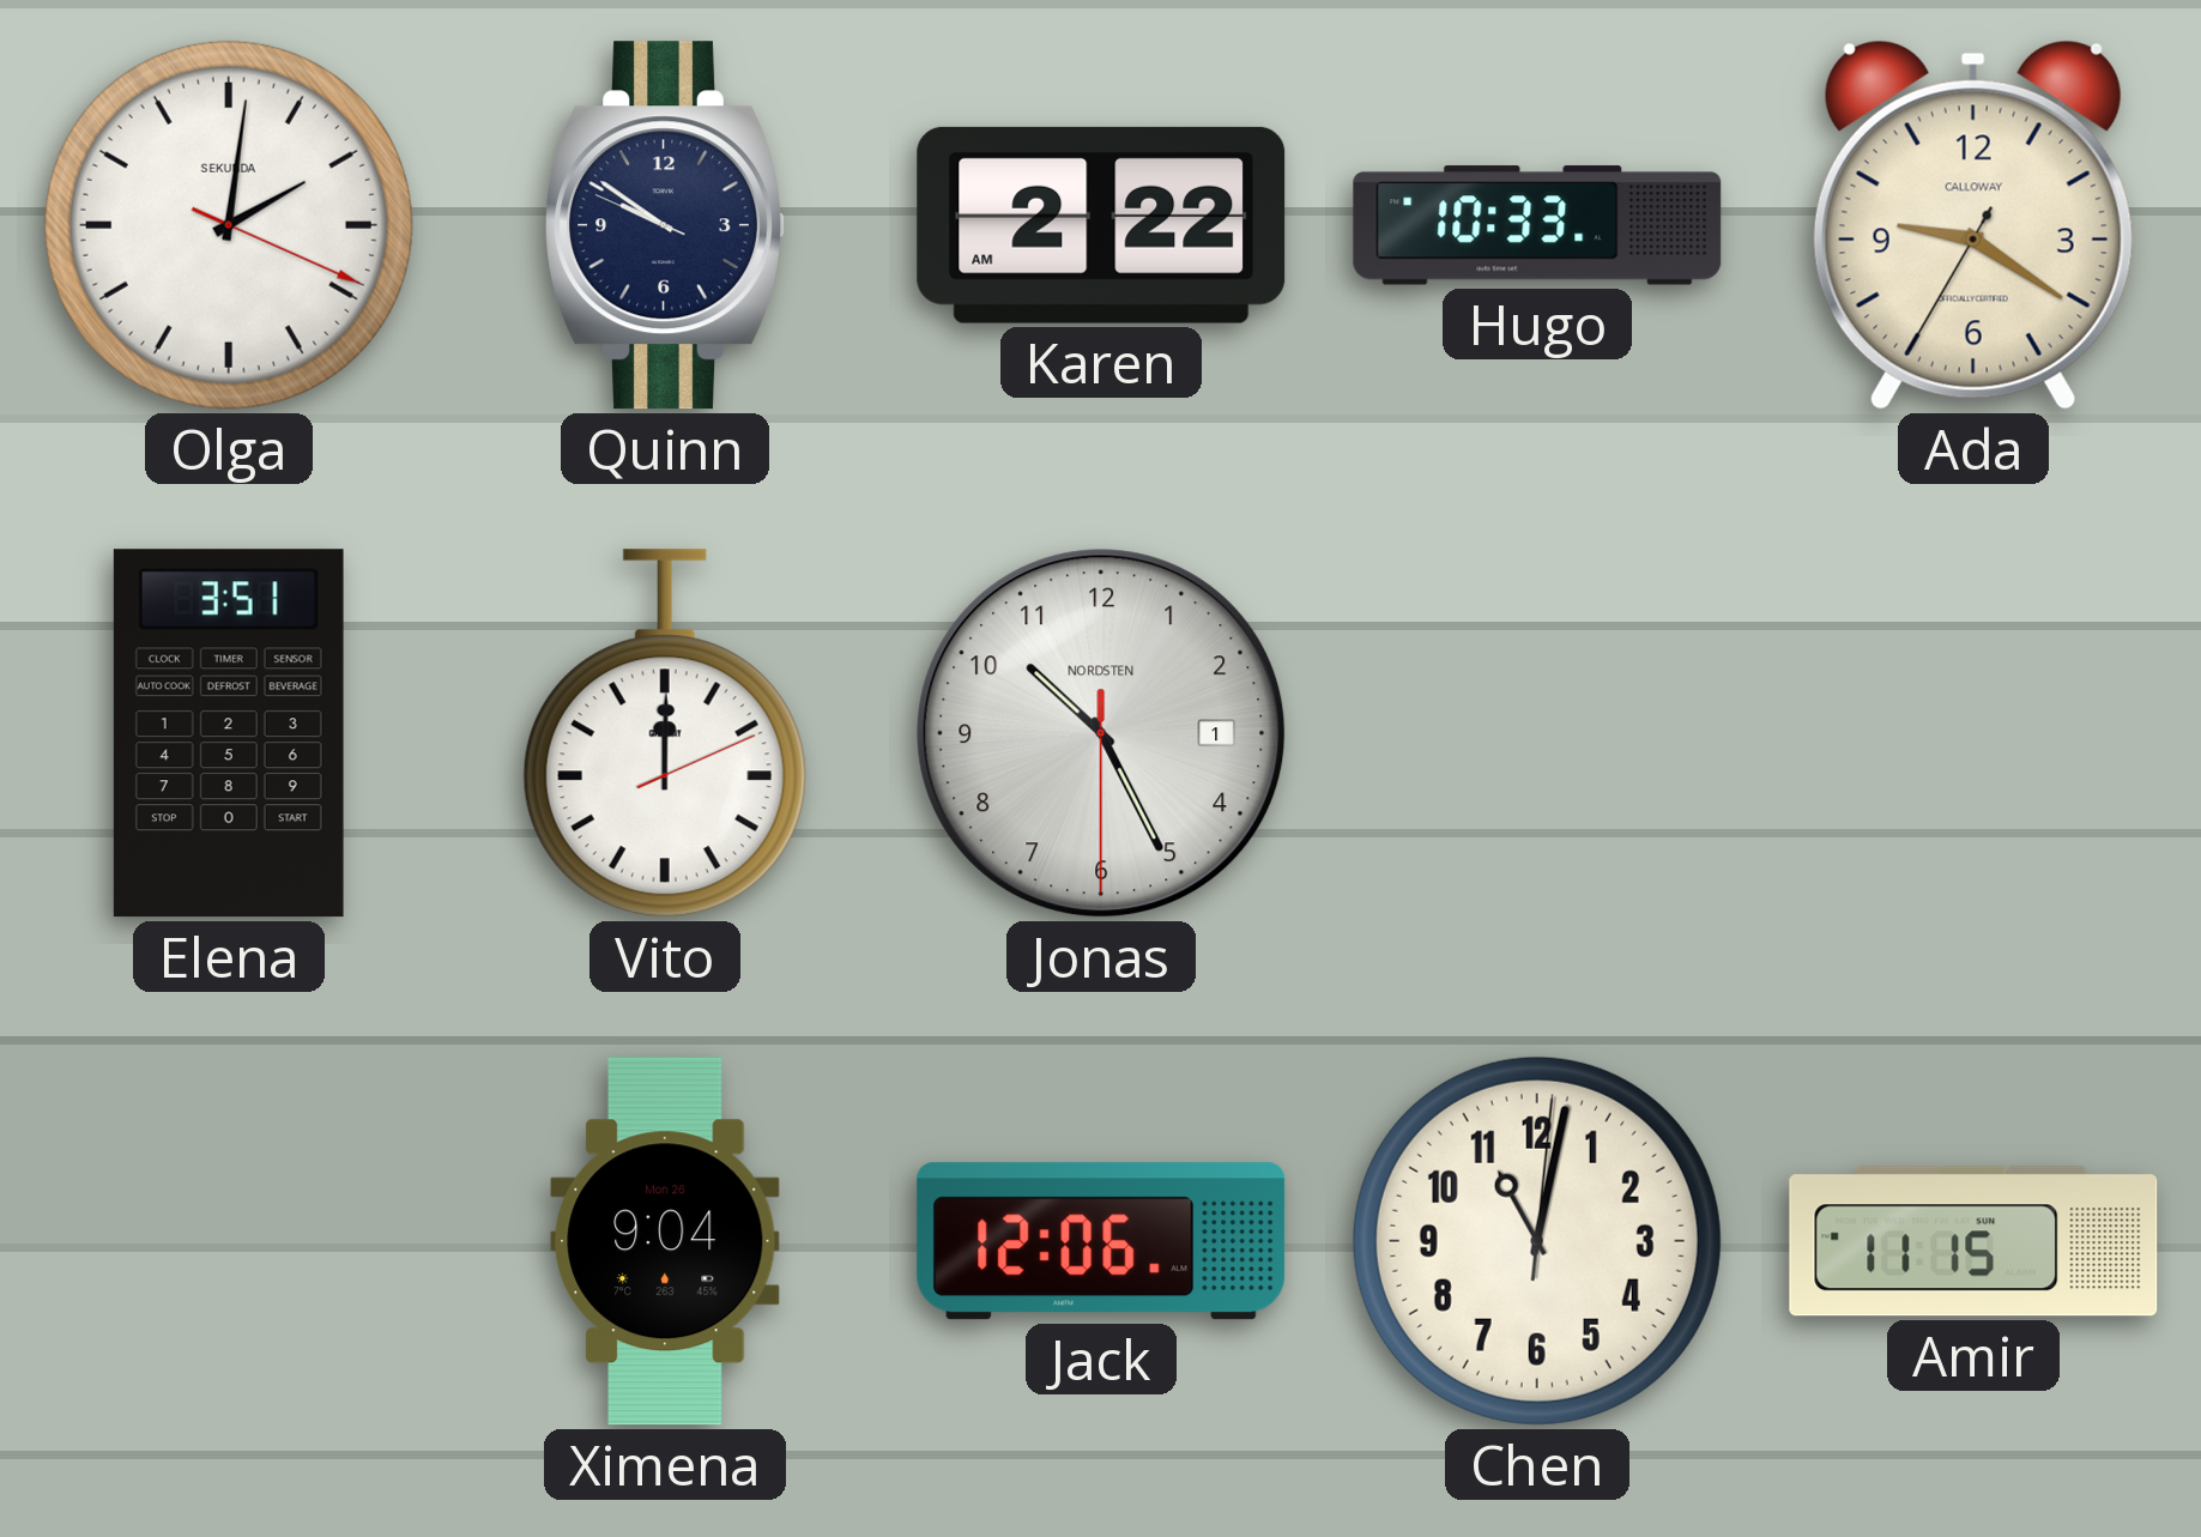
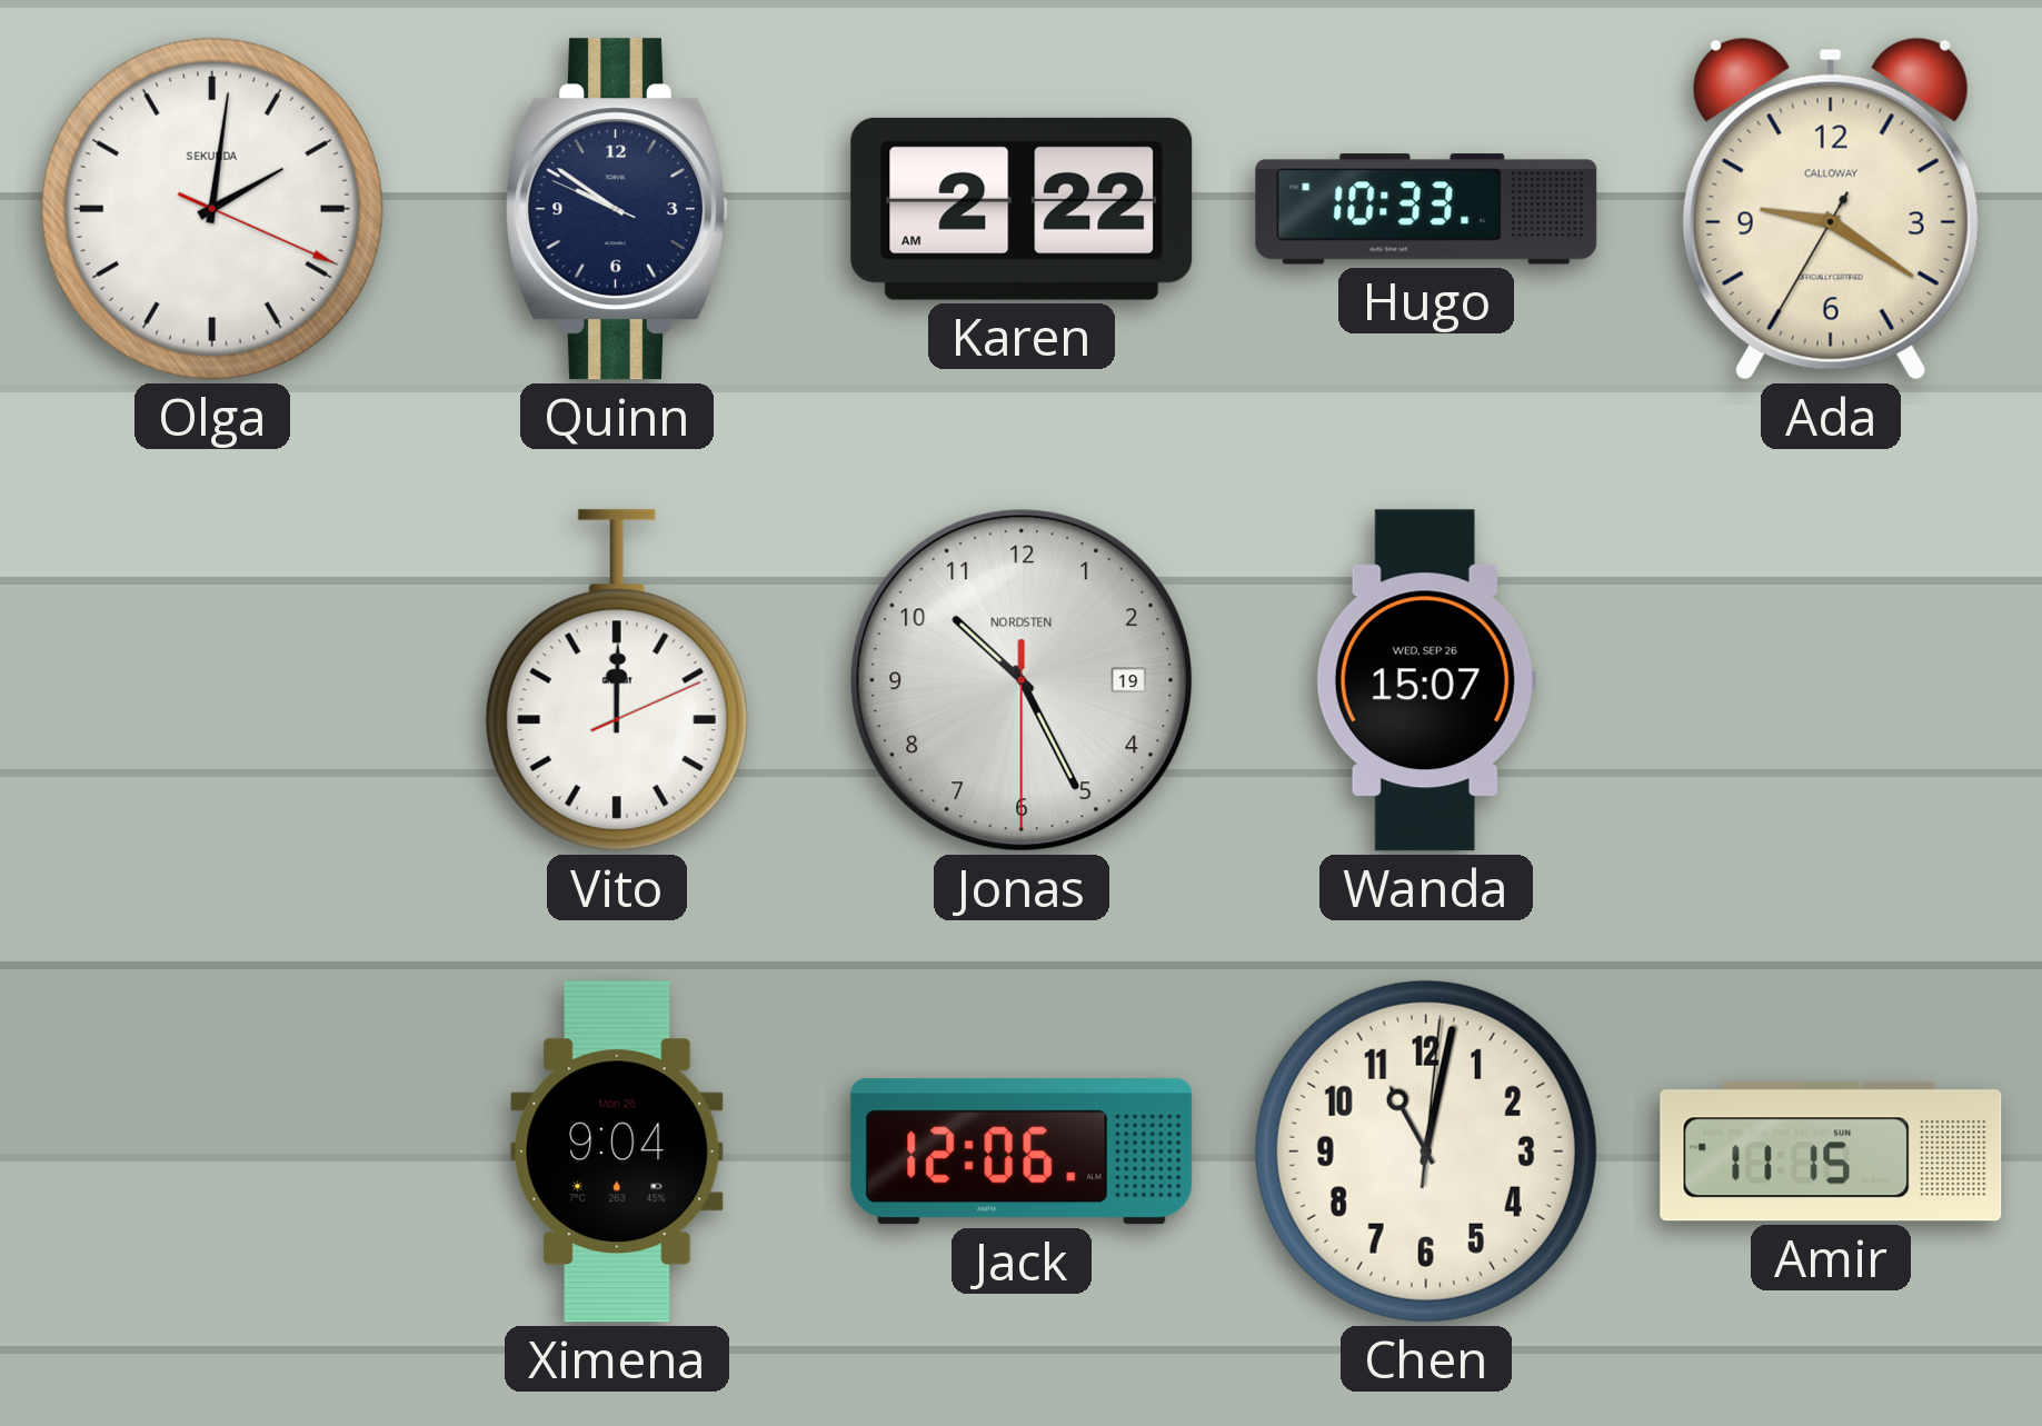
Elena: 3:51 -> none (229, 733)
Jonas date: 1 -> 19 (1022, 680)
Wanda: none -> 15:07 (1426, 680)
